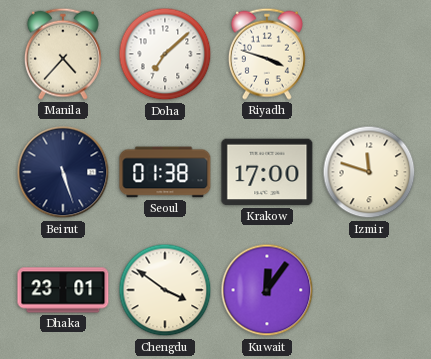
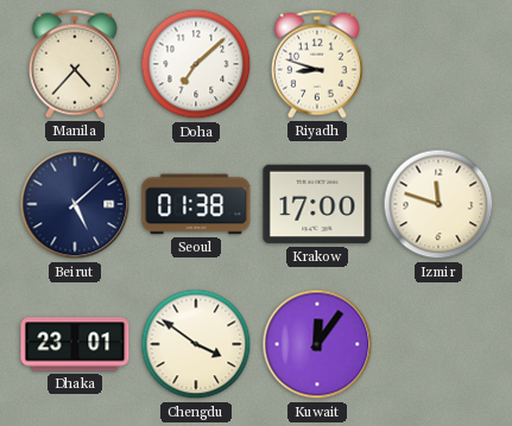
Riyadh: 3:48 -> 8:48 (317, 64)
Beirut: 5:27 -> 5:08 (75, 204)
